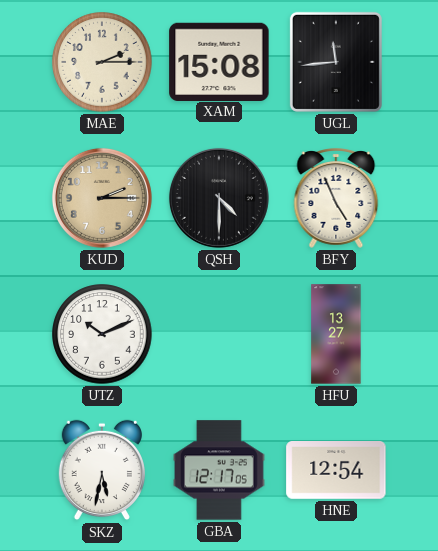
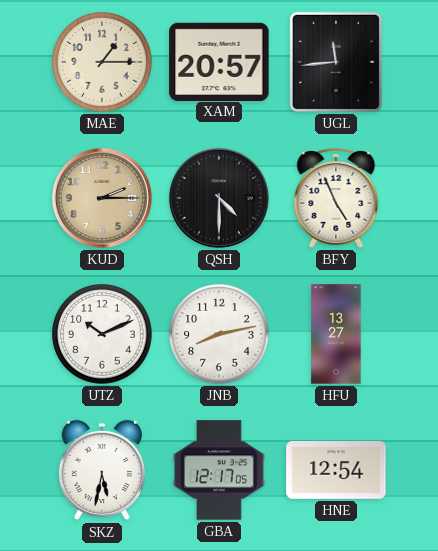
MAE: 2:15 -> 1:15 (102, 62)
XAM: 15:08 -> 20:57 (219, 61)
JNB: none -> 8:13 (219, 334)
